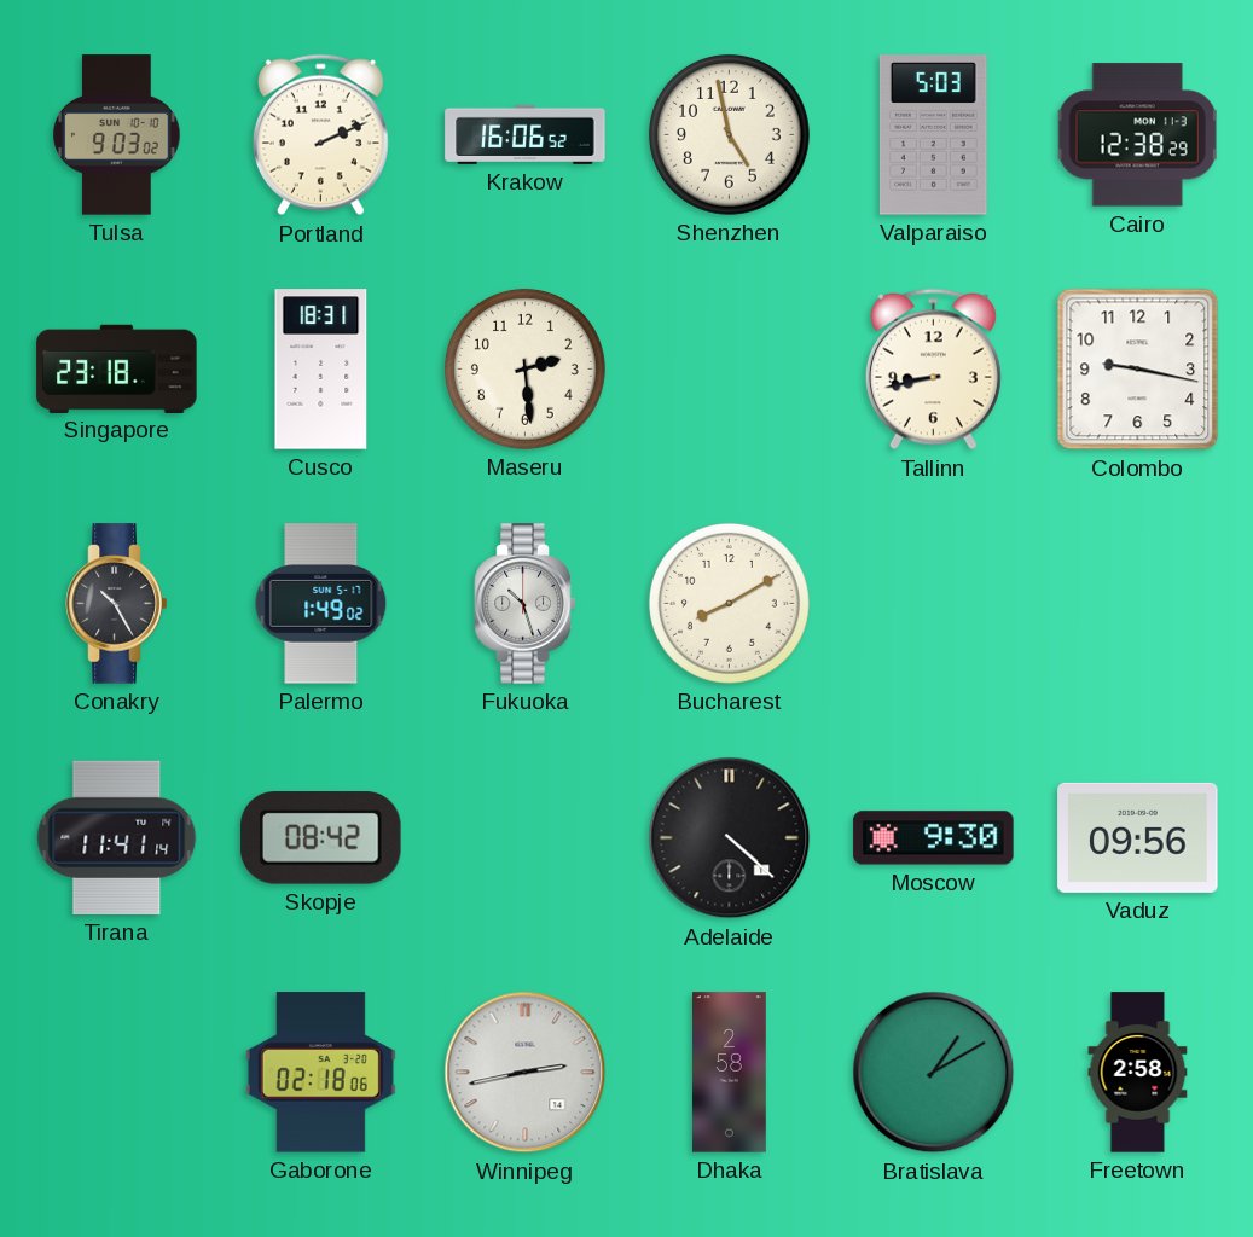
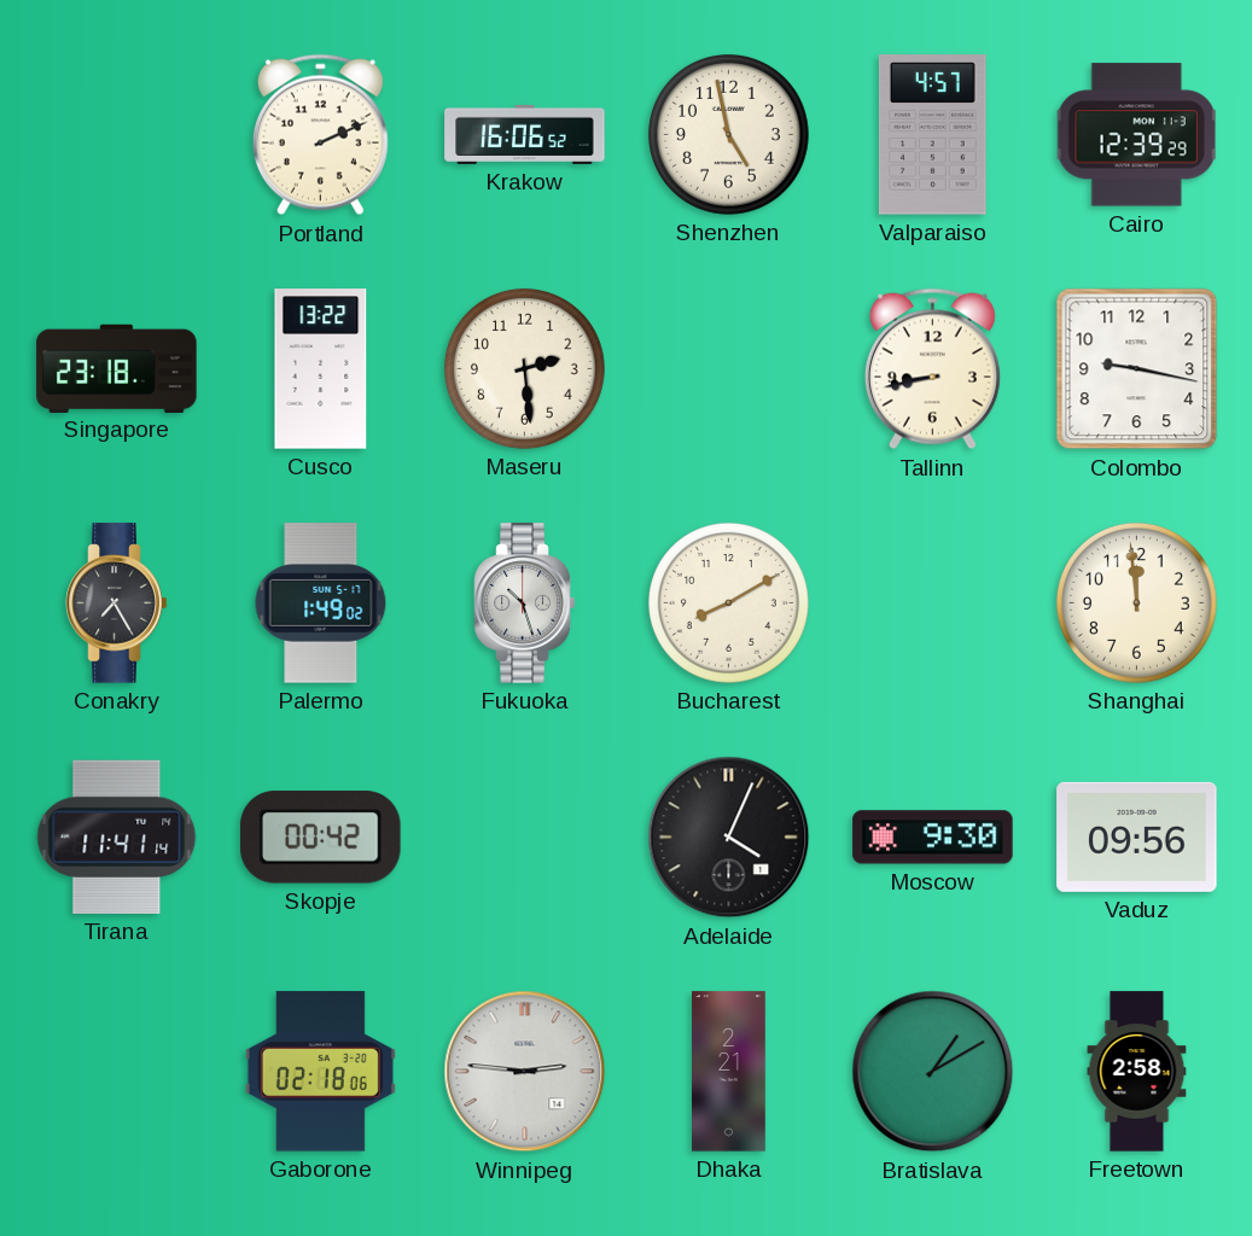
Tulsa: 9:03 -> none (117, 135)
Valparaiso: 5:03 -> 4:57 (932, 135)
Cairo: 12:38 -> 12:39 (1136, 135)
Cusco: 18:31 -> 13:22 (321, 369)
Conakry: 10:25 -> 7:25 (117, 604)
Shanghai: none -> 11:59 (1136, 602)
Skopje: 08:42 -> 00:42 (321, 838)
Adelaide: 4:22 -> 4:04 (729, 838)
Winnipeg: 2:43 -> 2:46 (525, 1072)
Dhaka: 2:58 -> 2:21 (729, 1072)
